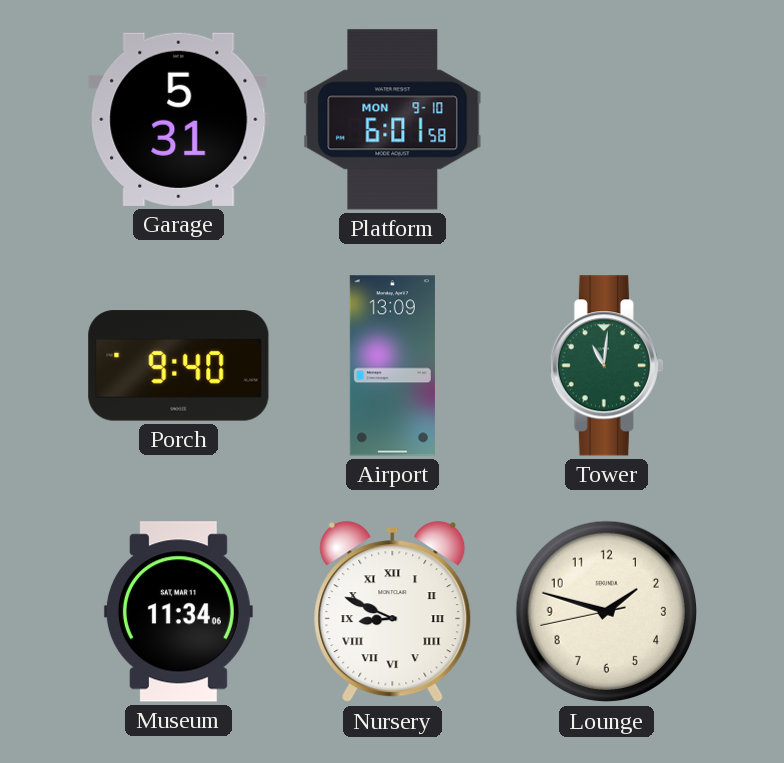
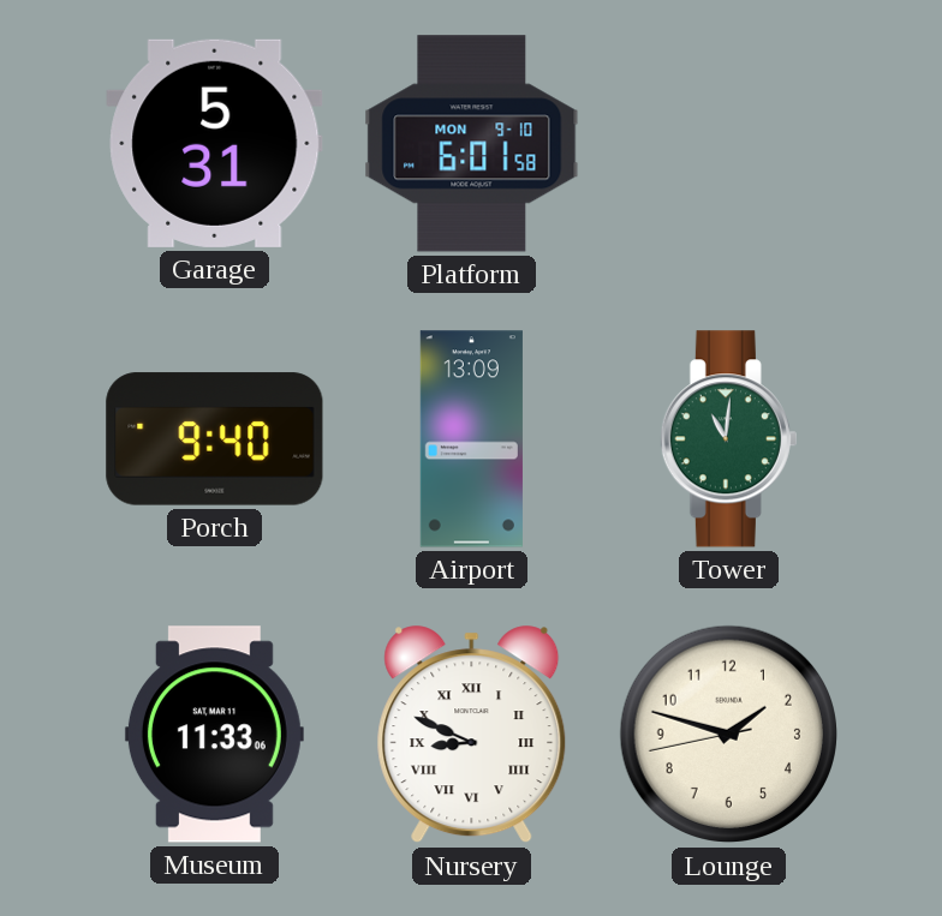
Museum: 11:34 -> 11:33 (214, 735)
